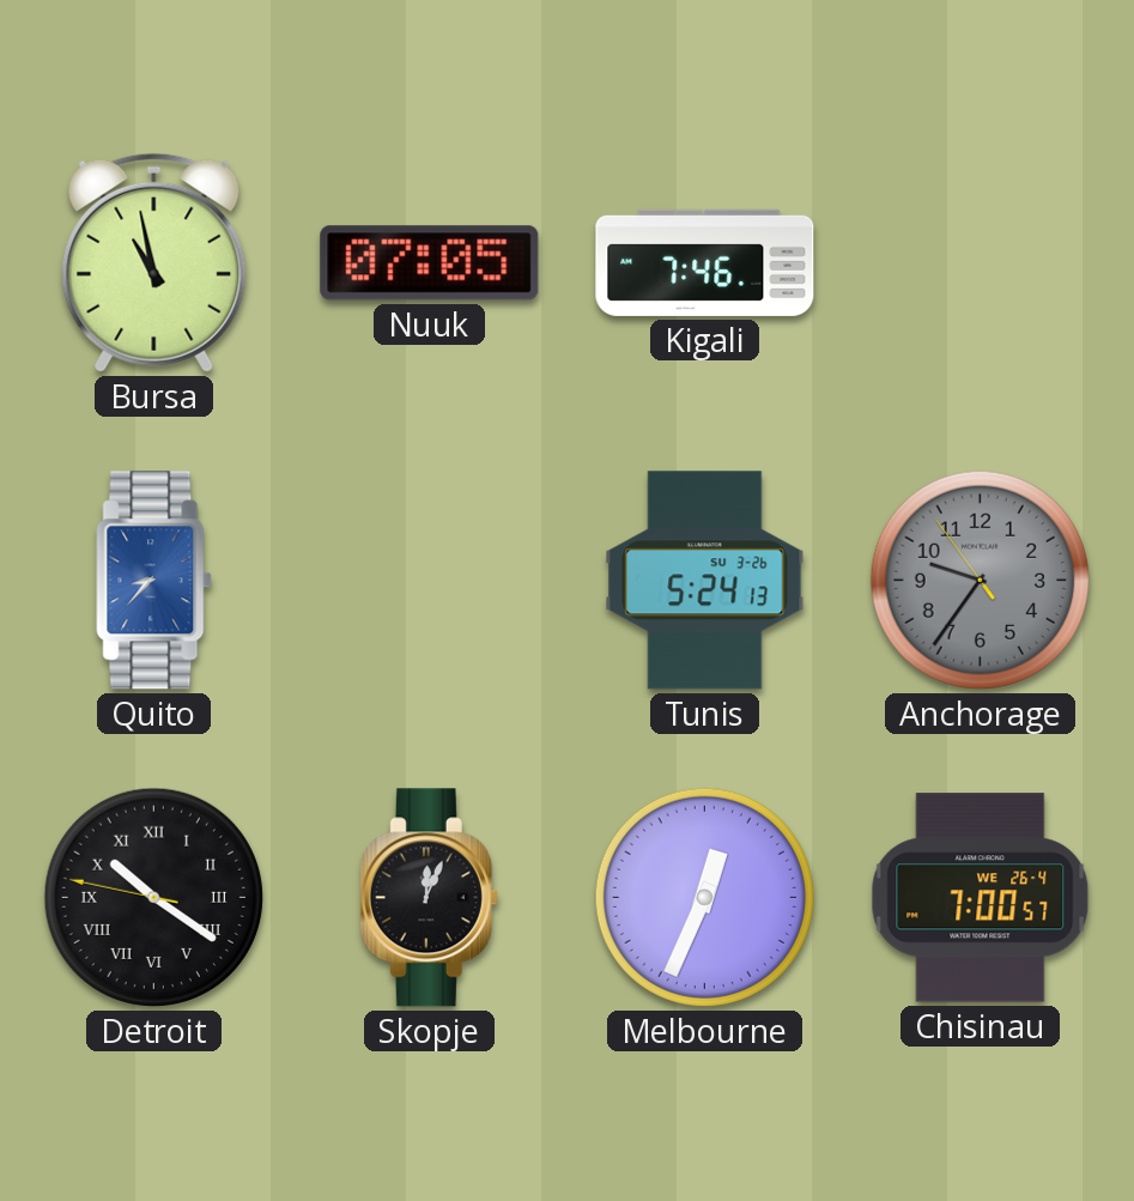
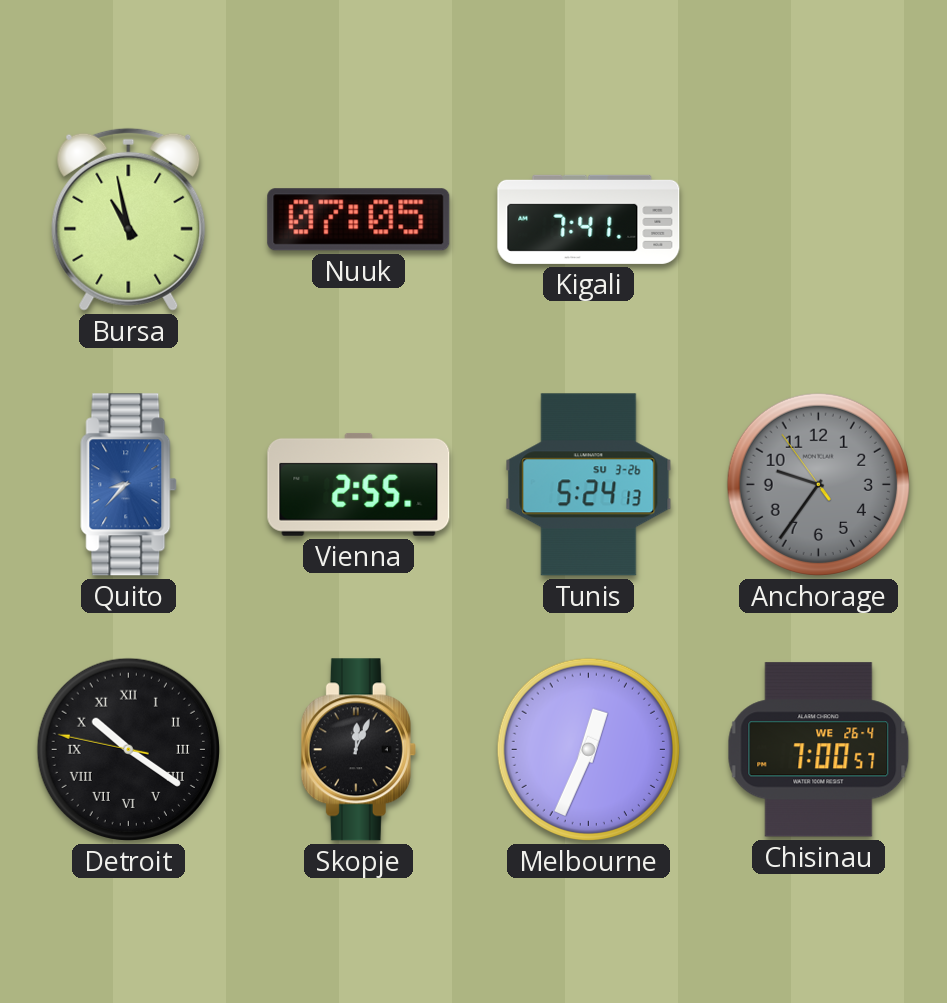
Kigali: 7:46 -> 7:41 (589, 219)
Vienna: none -> 2:55 (359, 484)
